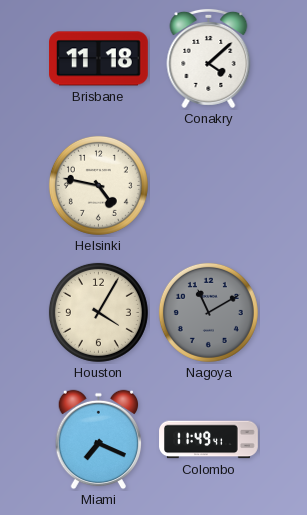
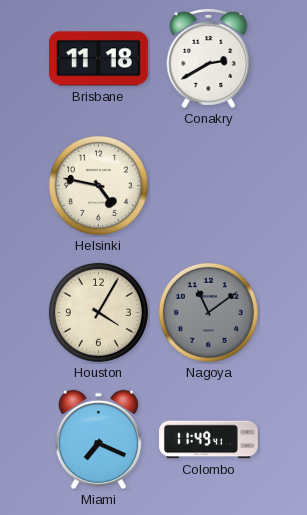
Conakry: 4:08 -> 2:40 (209, 58)
Nagoya: 11:10 -> 11:09 (208, 312)
